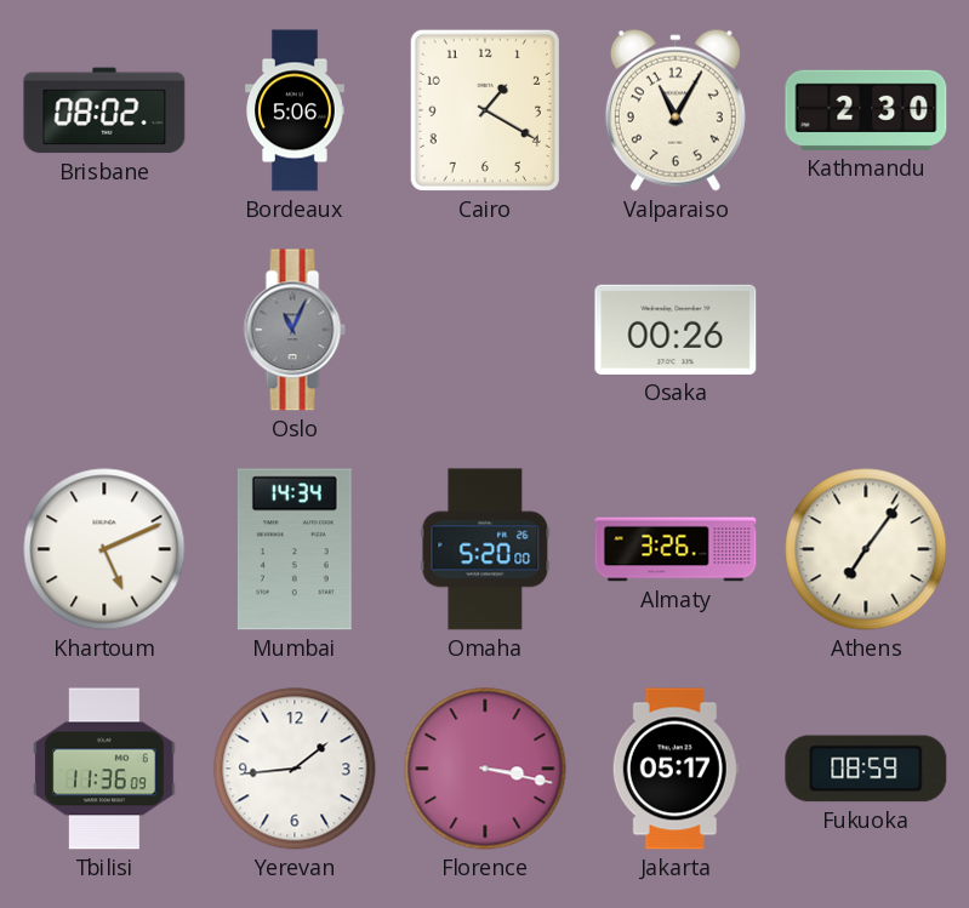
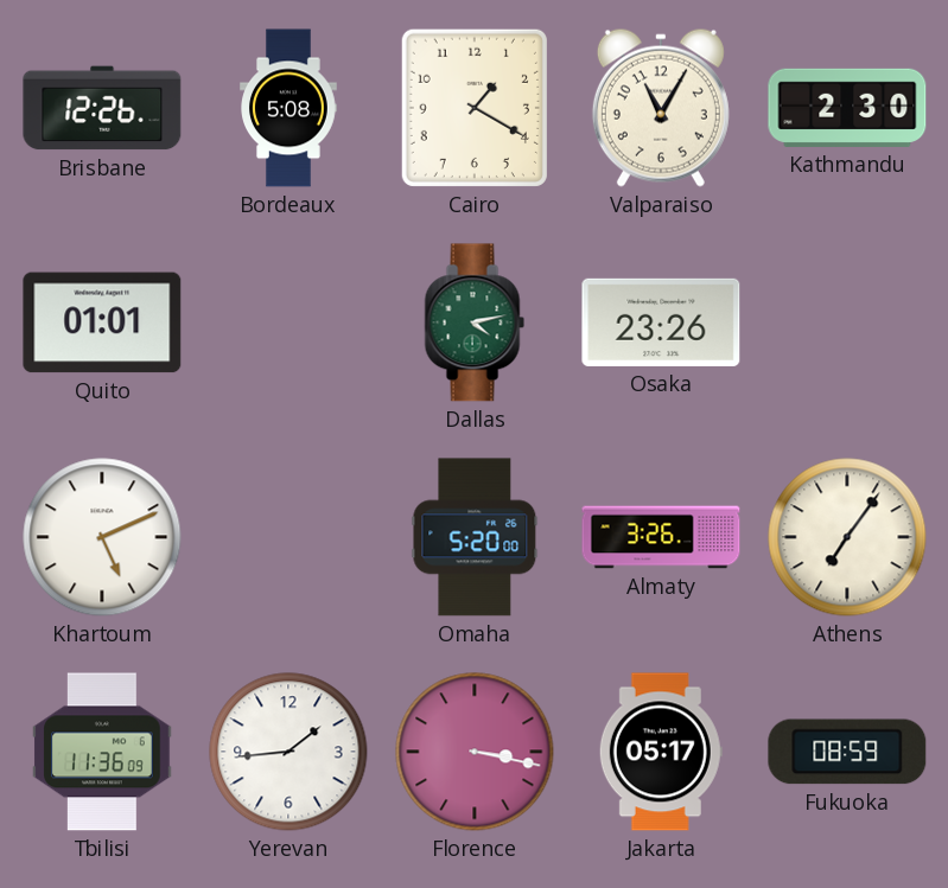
Brisbane: 08:02 -> 12:26 (102, 108)
Bordeaux: 5:06 -> 5:08 (290, 108)
Quito: none -> 01:01 (102, 322)
Oslo: 11:04 -> none (295, 330)
Dallas: none -> 4:13 (475, 322)
Osaka: 00:26 -> 23:26 (661, 322)
Mumbai: 14:34 -> none (295, 549)
